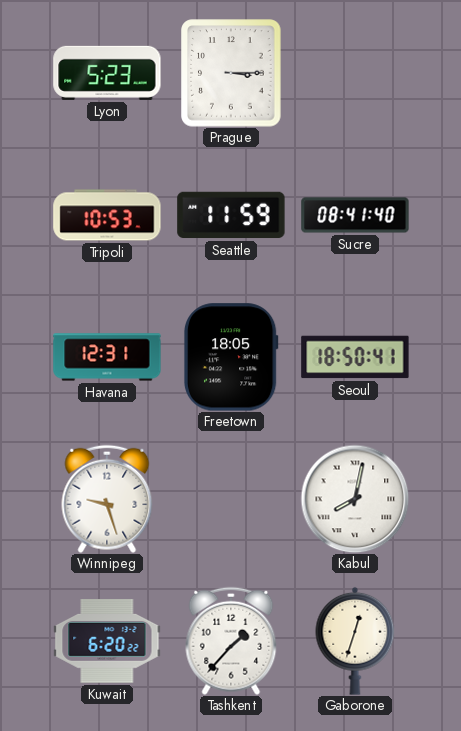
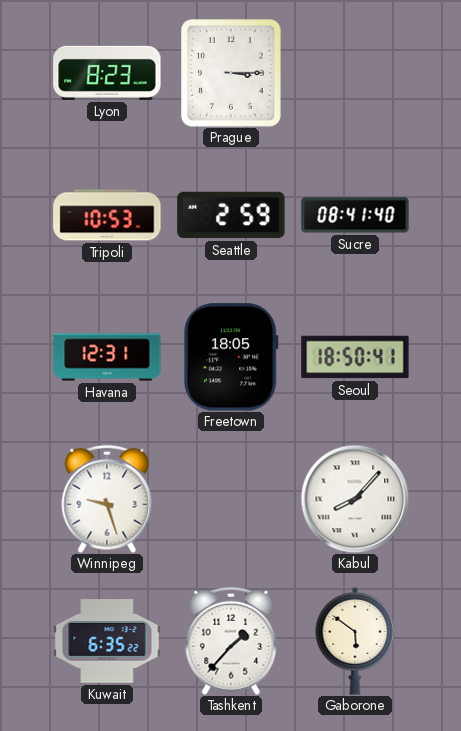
Lyon: 5:23 -> 8:23 (107, 73)
Seattle: 11:59 -> 2:59 (231, 215)
Kabul: 8:02 -> 8:07 (355, 499)
Kuwait: 6:20 -> 6:35 (107, 642)
Gaborone: 12:33 -> 5:51 (355, 641)
